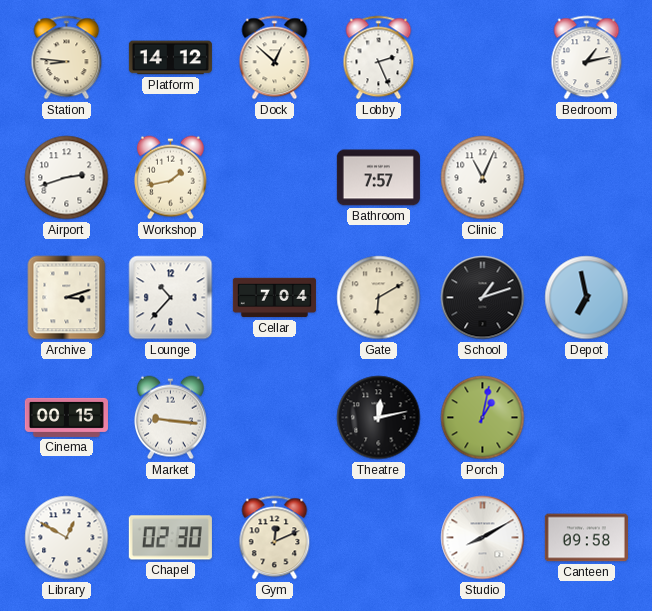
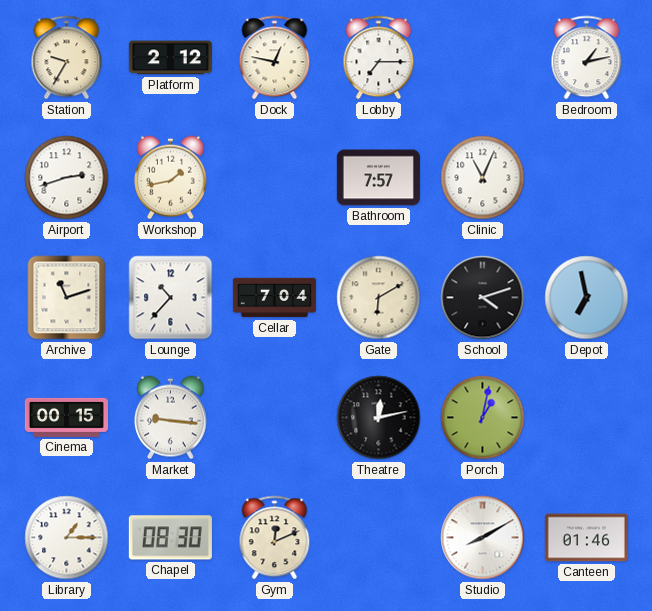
Station: 8:46 -> 9:35 (67, 58)
Platform: 14:12 -> 2:12 (170, 58)
Dock: 12:52 -> 12:47 (275, 58)
Lobby: 2:26 -> 7:15 (379, 58)
Archive: 3:12 -> 11:12 (67, 298)
School: 1:12 -> 4:12 (483, 298)
Library: 12:50 -> 1:15 (67, 538)
Chapel: 02:30 -> 08:30 (170, 538)
Canteen: 09:58 -> 01:46 (586, 538)
